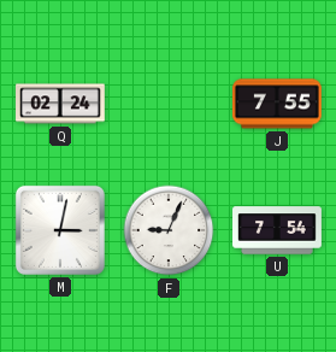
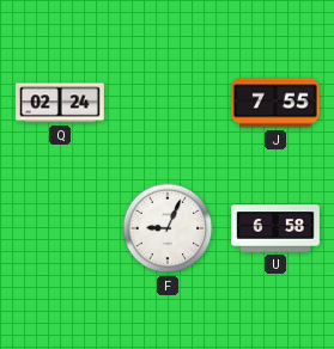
M: 3:02 -> none (60, 230)
U: 7:54 -> 6:58 (275, 228)
